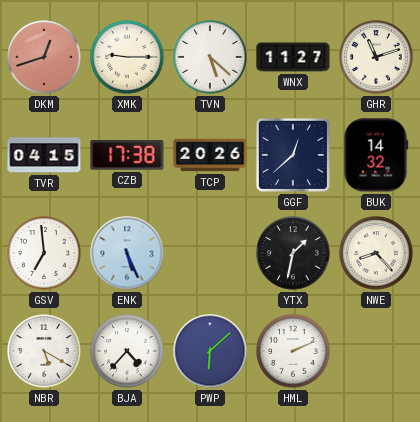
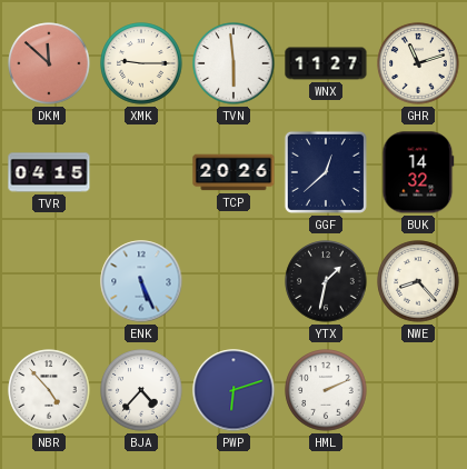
DKM: 12:42 -> 11:52 (49, 63)
TVN: 5:22 -> 5:59 (233, 63)
CZB: 17:38 -> none (127, 155)
GSV: 6:59 -> none (44, 253)
NBR: 5:20 -> 4:53 (49, 390)
PWP: 6:08 -> 6:12 (233, 390)
